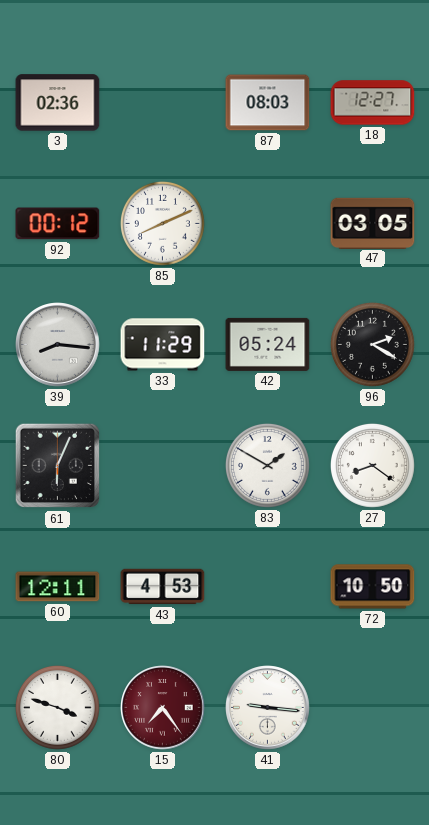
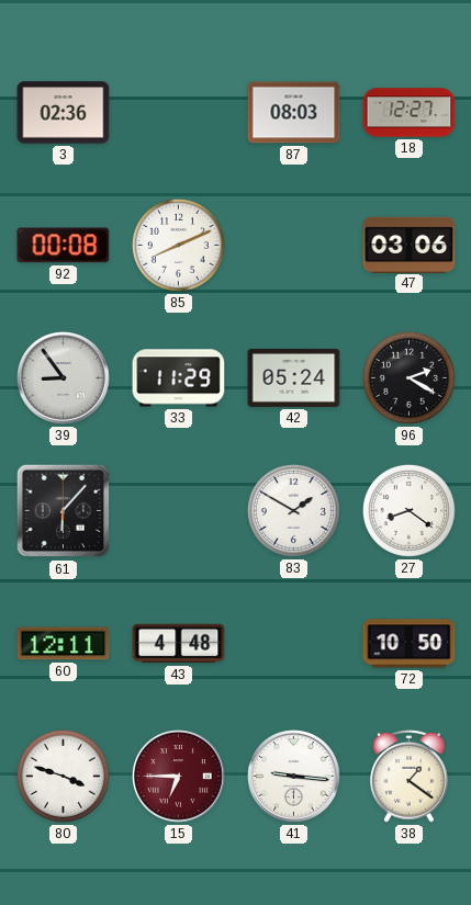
92: 00:12 -> 00:08 (64, 246)
47: 03:05 -> 03:06 (410, 245)
39: 8:16 -> 8:54 (64, 378)
61: 6:04 -> 6:07 (64, 511)
43: 4:53 -> 4:48 (179, 644)
15: 7:24 -> 6:45 (179, 777)
38: none -> 1:21 (410, 777)
